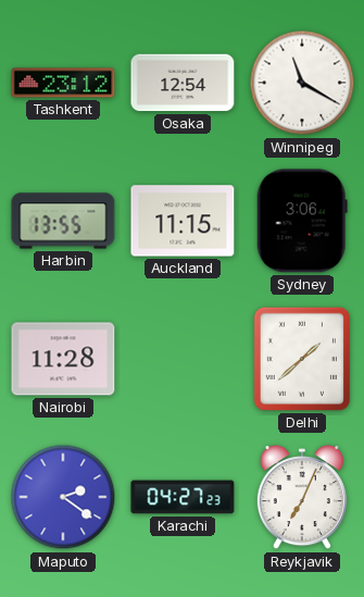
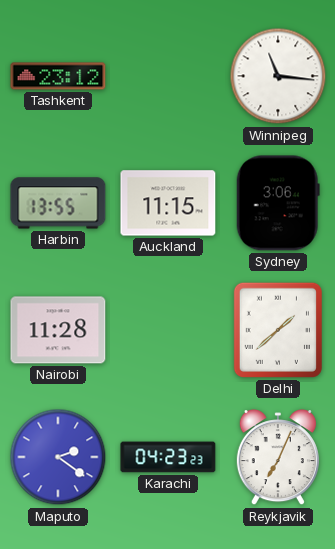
Osaka: 12:54 -> none (183, 83)
Winnipeg: 11:20 -> 11:16 (278, 76)
Karachi: 04:27 -> 04:23 (168, 457)
